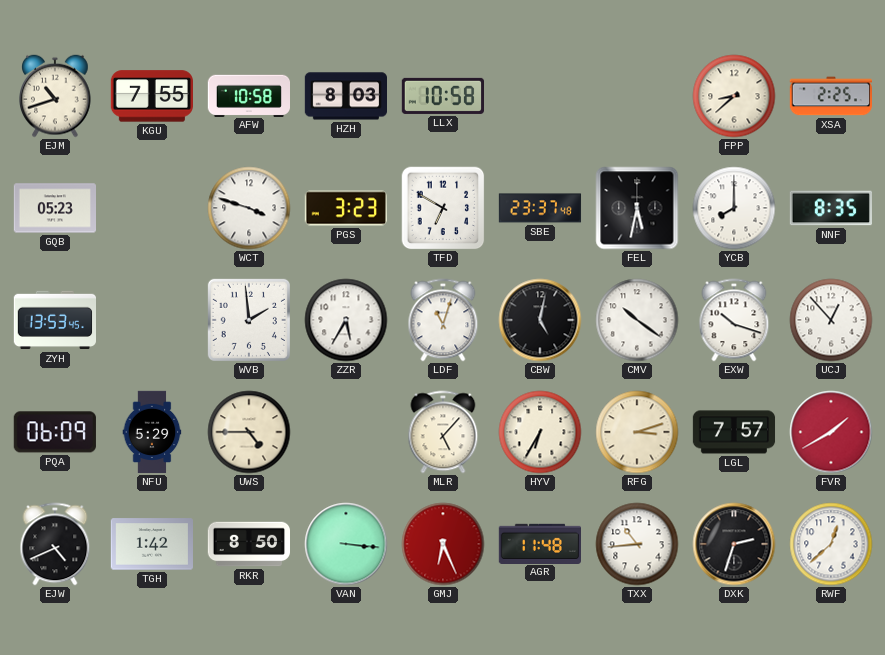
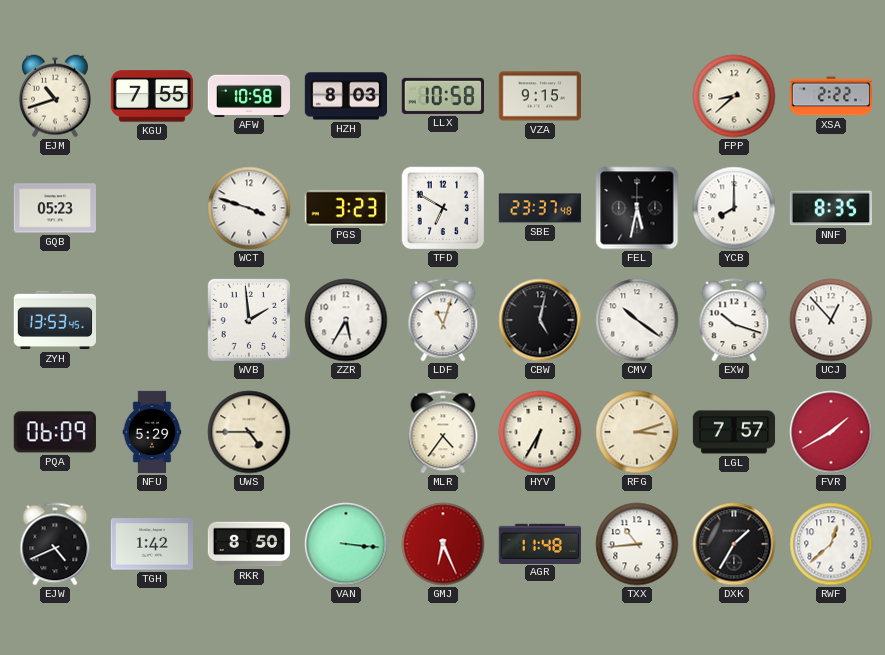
VZA: none -> 9:15 (539, 96)
XSA: 2:25 -> 2:22 (830, 96)
MLR: 5:07 -> 4:36 (443, 432)
DXK: 2:33 -> 1:35 (734, 544)
